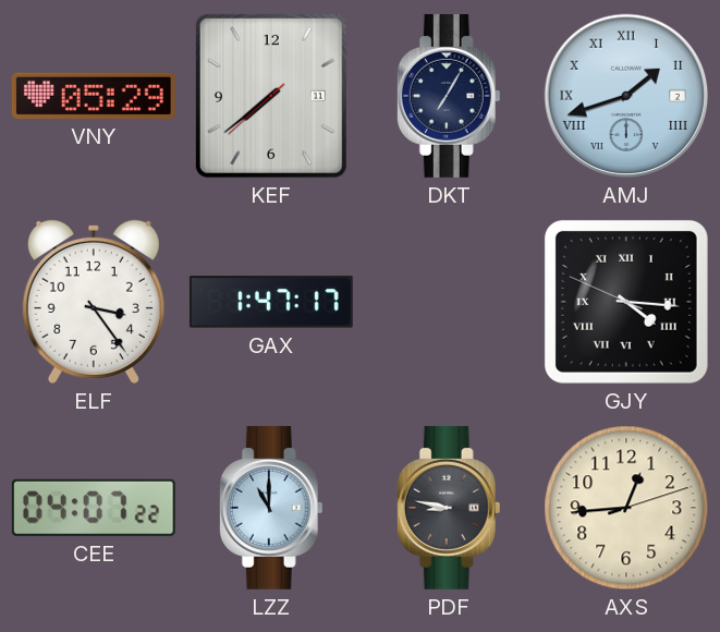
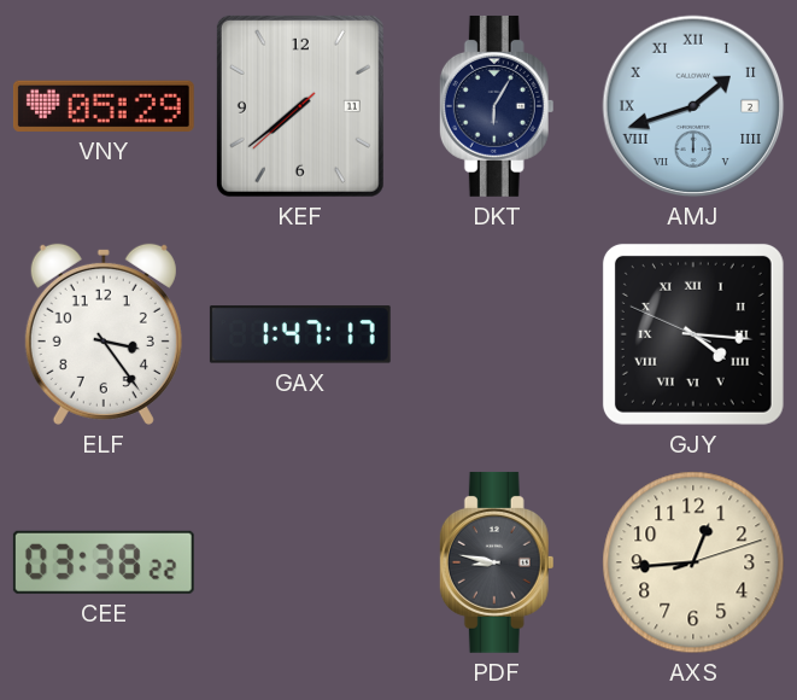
DKT: 7:05 -> 6:05 (497, 106)
CEE: 04:07 -> 03:38 (104, 562)
LZZ: 11:00 -> none (271, 508)
